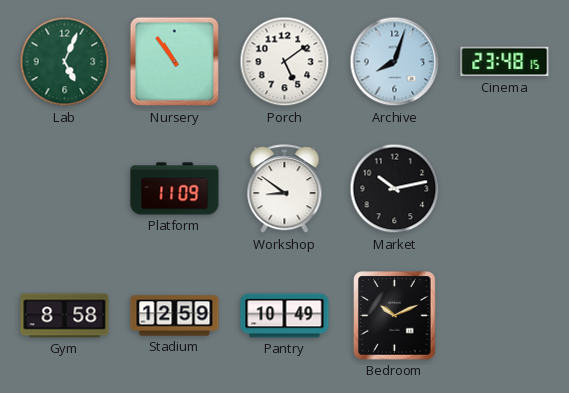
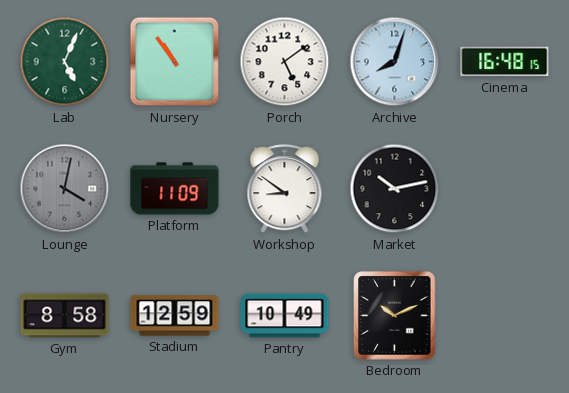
Cinema: 23:48 -> 16:48 (505, 62)
Lounge: none -> 4:02 (65, 189)
